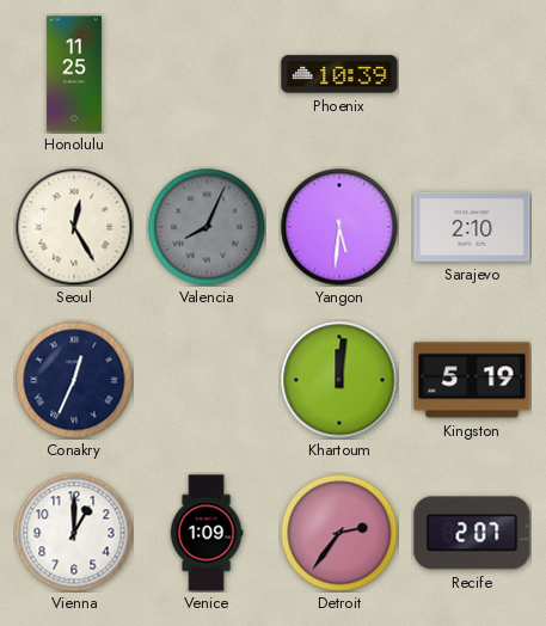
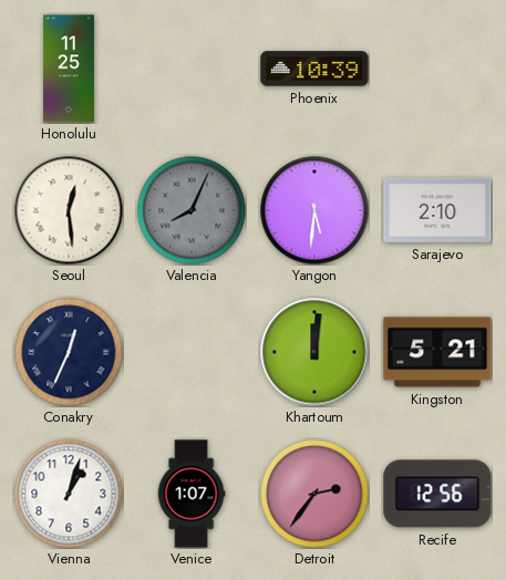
Seoul: 12:25 -> 12:29 (69, 210)
Kingston: 5:19 -> 5:21 (437, 352)
Vienna: 1:00 -> 1:03 (69, 494)
Venice: 1:09 -> 1:07 (192, 494)
Recife: 2:07 -> 12:56 (437, 494)
